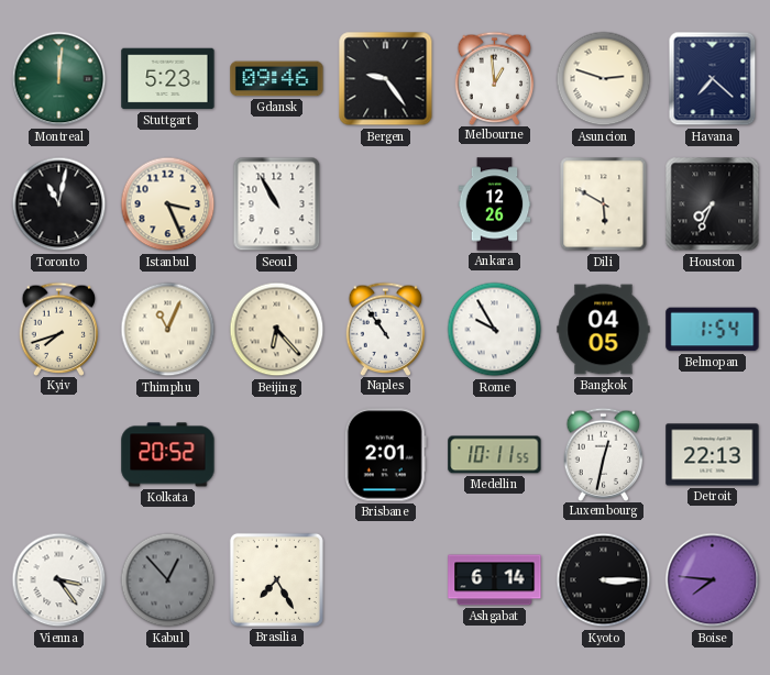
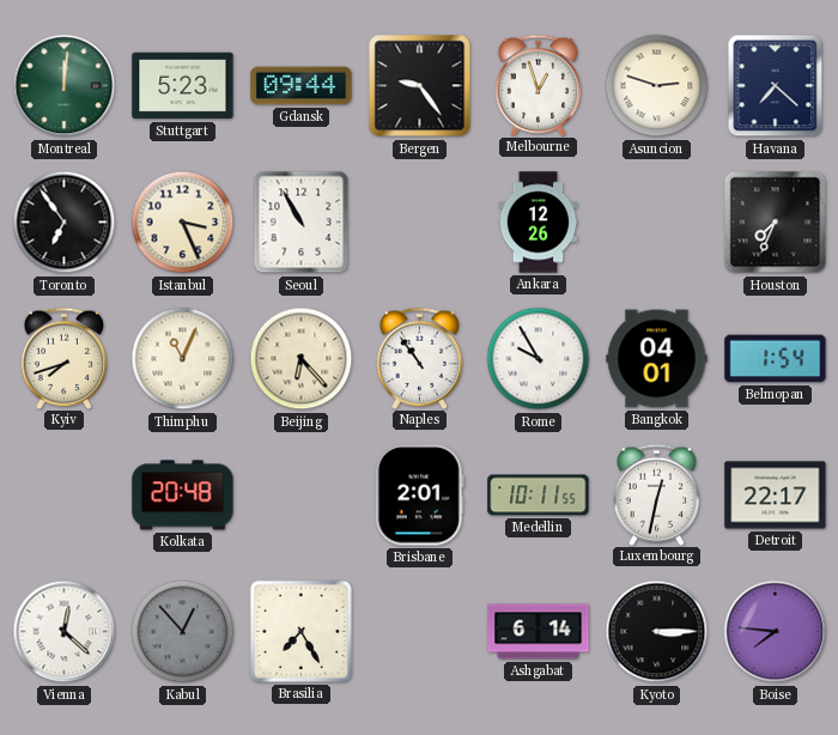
Gdansk: 09:46 -> 09:44 (302, 86)
Melbourne: 12:59 -> 12:57 (539, 85)
Toronto: 11:02 -> 6:54 (65, 223)
Dili: 5:50 -> none (604, 204)
Bangkok: 04:05 -> 04:01 (657, 359)
Kolkata: 20:52 -> 20:48 (183, 496)
Detroit: 22:13 -> 22:17 (776, 496)
Vienna: 3:24 -> 12:22 (65, 632)
